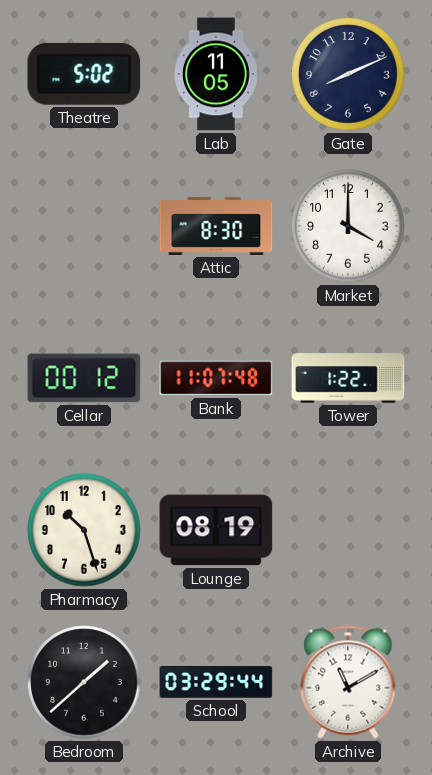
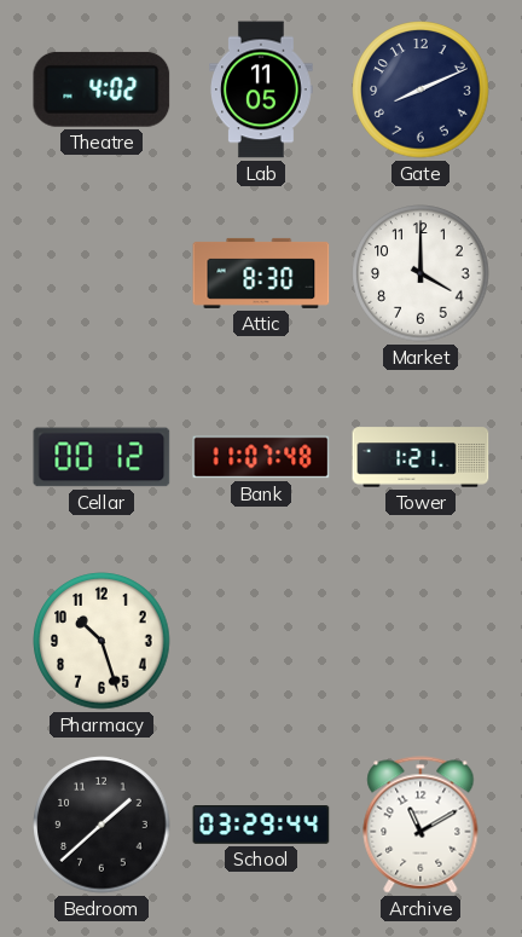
Theatre: 5:02 -> 4:02 (101, 89)
Tower: 1:22 -> 1:21 (420, 457)
Lounge: 08:19 -> none (216, 530)
